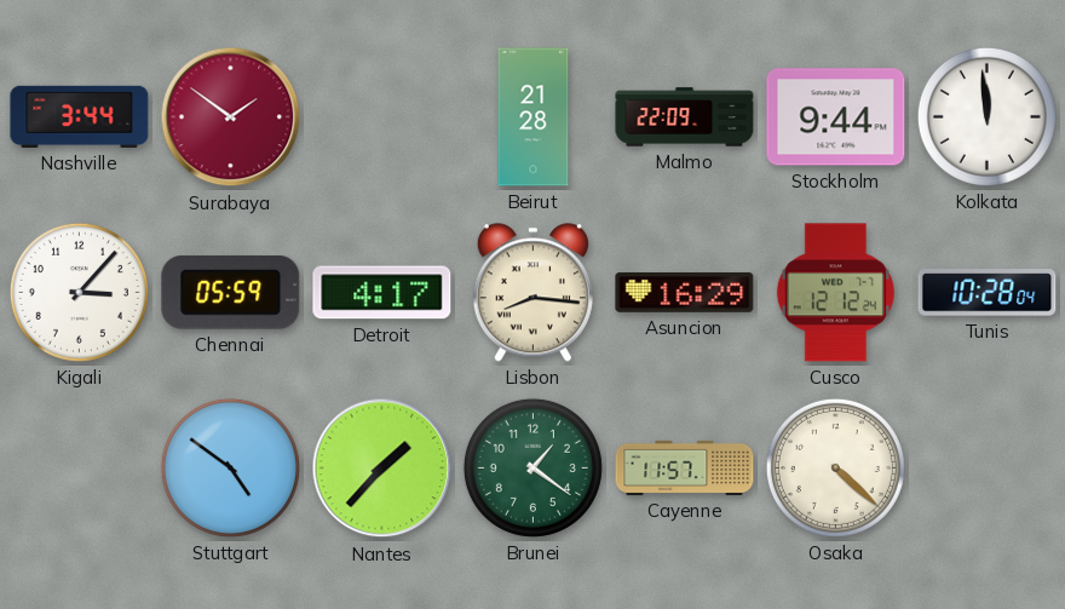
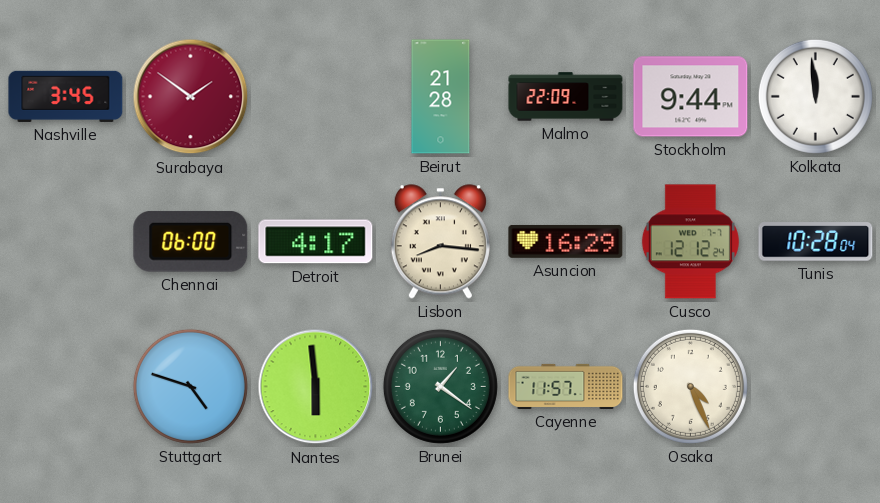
Nashville: 3:44 -> 3:45 (66, 96)
Kigali: 3:07 -> none (79, 292)
Chennai: 05:59 -> 06:00 (191, 241)
Stuttgart: 4:51 -> 4:48 (190, 386)
Nantes: 1:37 -> 5:59 (316, 387)
Osaka: 4:22 -> 4:26 (690, 386)
